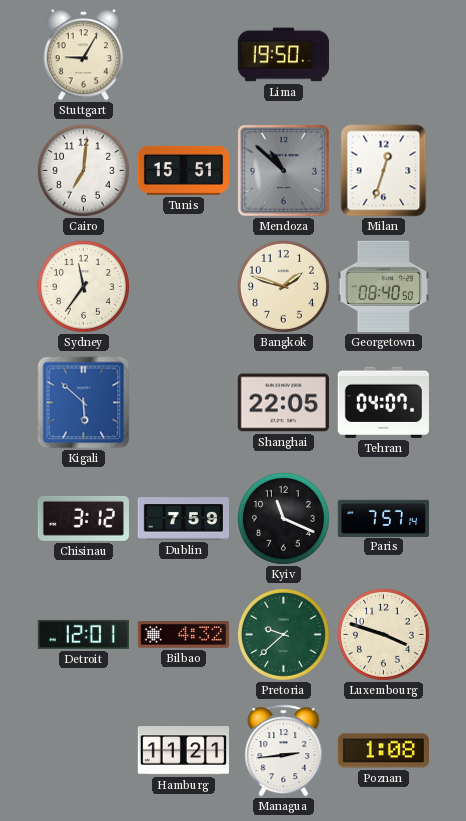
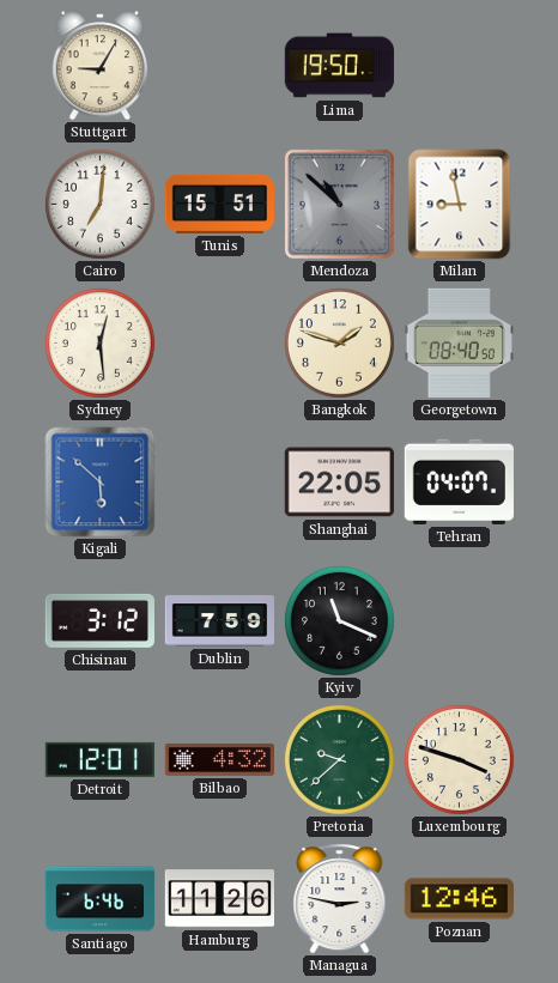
Milan: 12:33 -> 8:58 (460, 205)
Sydney: 11:36 -> 12:29 (99, 342)
Paris: 7:57 -> none (383, 518)
Santiago: none -> 6:46 (101, 899)
Hamburg: 11:21 -> 11:26 (219, 899)
Managua: 2:44 -> 2:47 (340, 899)
Poznan: 1:08 -> 12:46 (459, 899)
